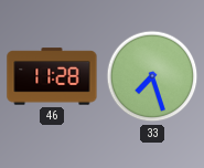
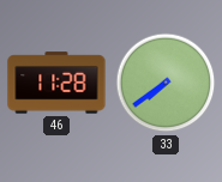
33: 7:27 -> 7:39 (166, 83)
